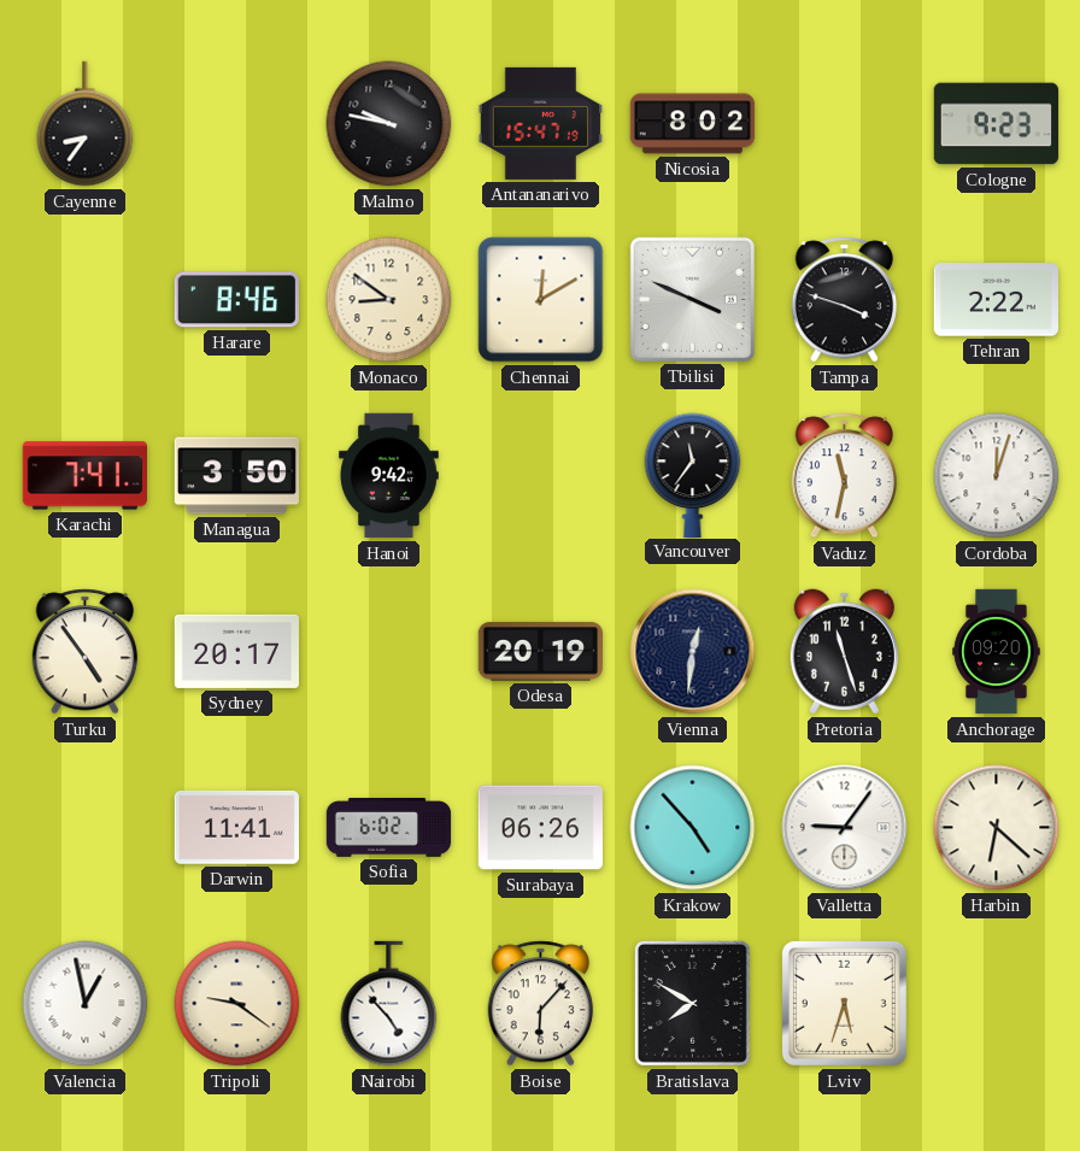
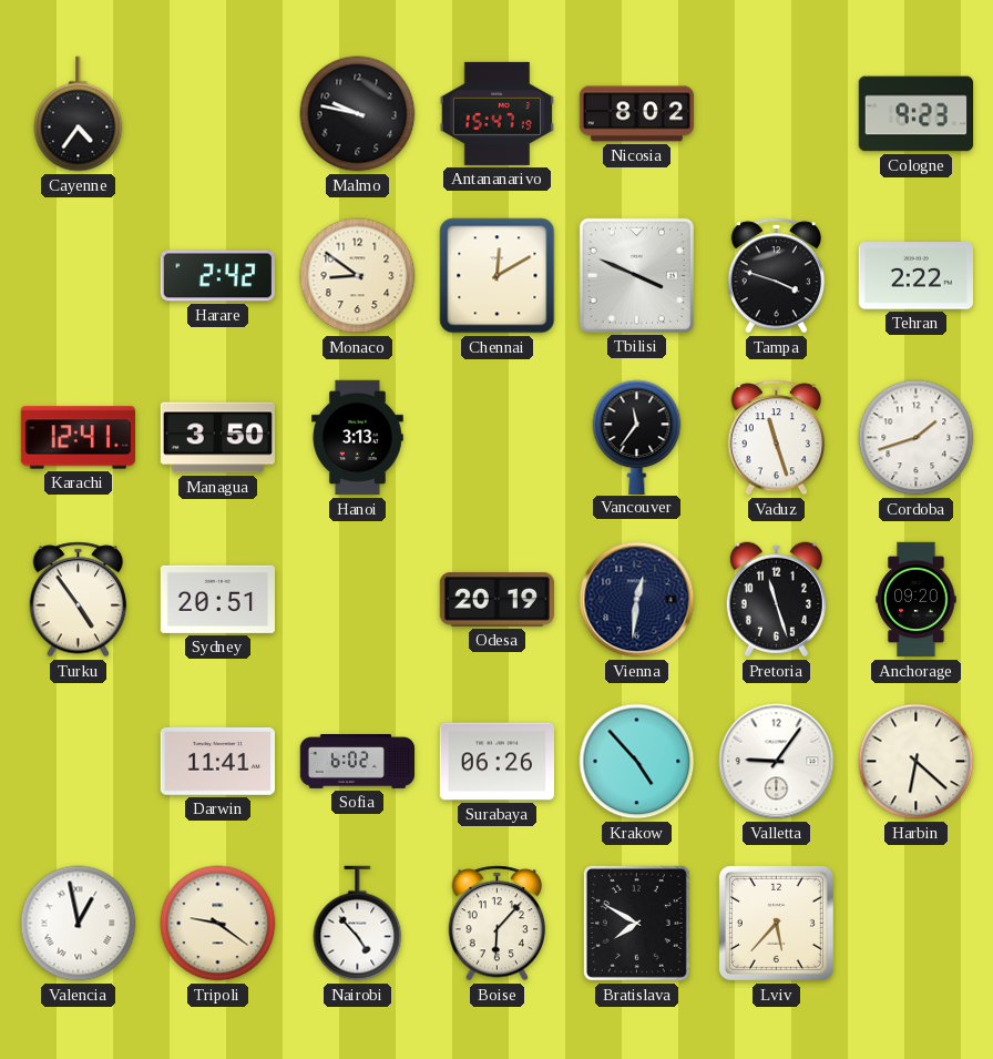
Cayenne: 8:36 -> 4:36 (79, 114)
Harare: 8:46 -> 2:42 (217, 276)
Karachi: 7:41 -> 12:41 (79, 438)
Hanoi: 9:42 -> 3:13 (358, 438)
Vaduz: 11:32 -> 11:27 (777, 438)
Cordoba: 12:03 -> 1:42 (917, 438)
Sydney: 20:17 -> 20:51 (217, 599)
Lviv: 5:33 -> 5:37 (776, 923)
